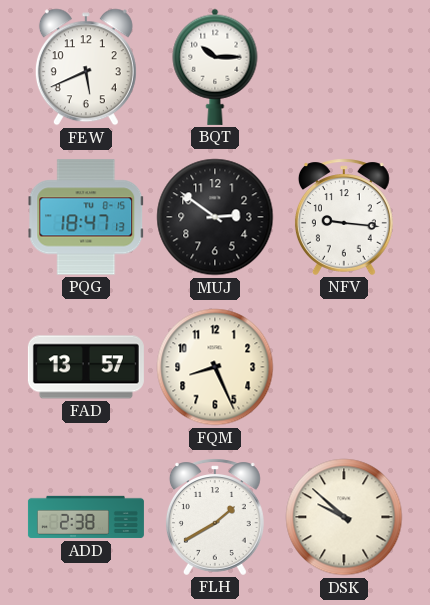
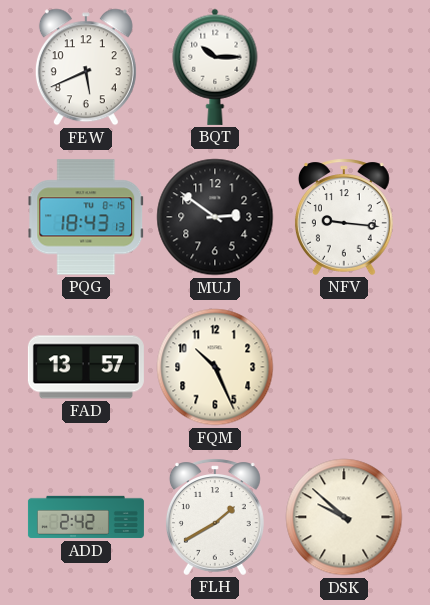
PQG: 18:47 -> 18:43 (86, 217)
FQM: 8:26 -> 10:26 (215, 367)
ADD: 2:38 -> 2:42 (86, 517)
